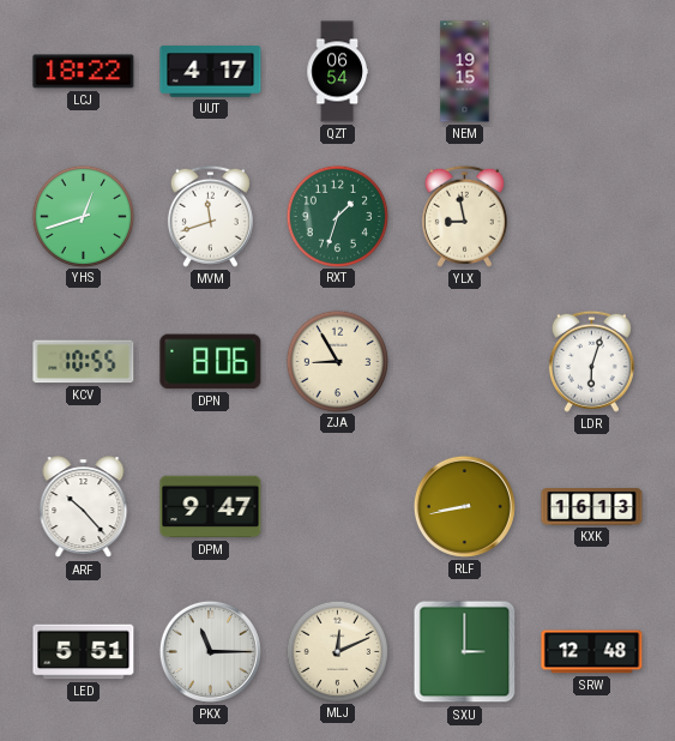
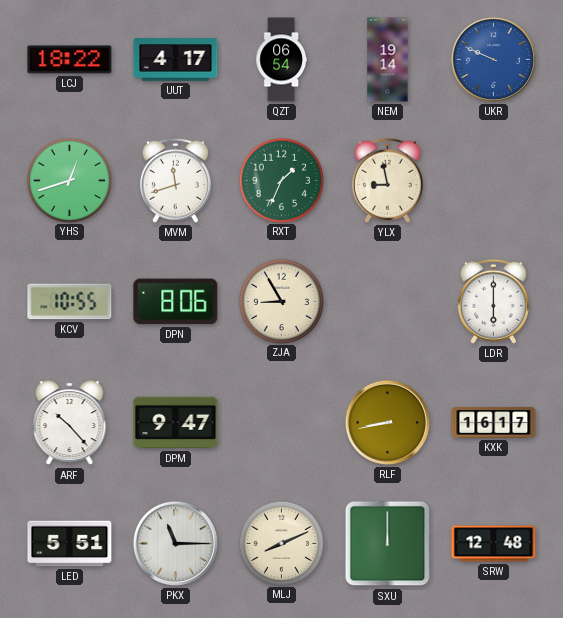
NEM: 19:15 -> 19:14 (388, 60)
UKR: none -> 9:49 (493, 59)
RXT: 1:33 -> 1:34 (281, 180)
LDR: 6:03 -> 6:00 (493, 301)
KXK: 16:13 -> 16:17 (494, 423)
MLJ: 12:11 -> 8:11 (281, 543)
SXU: 3:00 -> 12:00 (388, 544)
